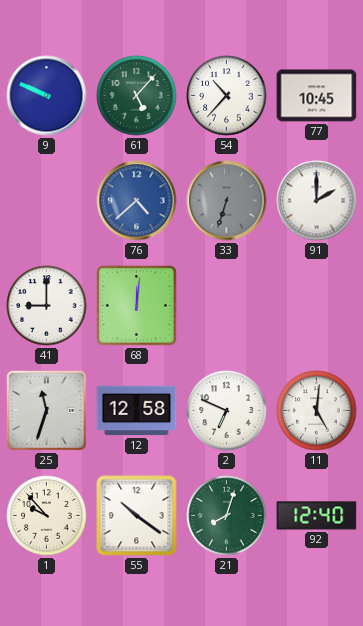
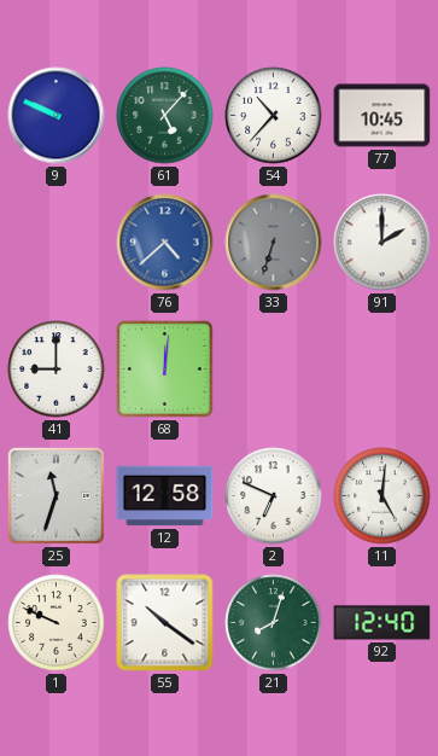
1: 9:53 -> 9:49 (57, 623)
